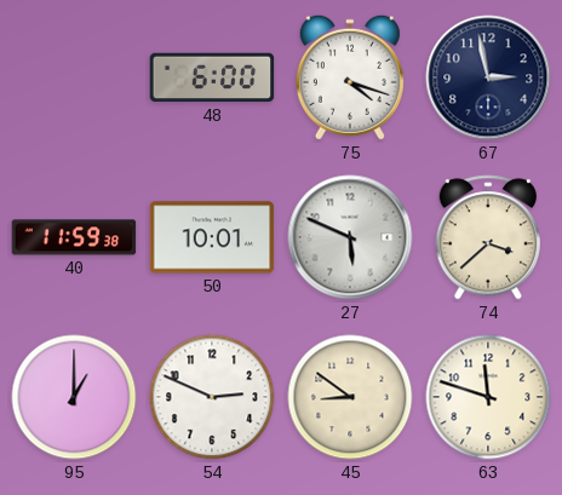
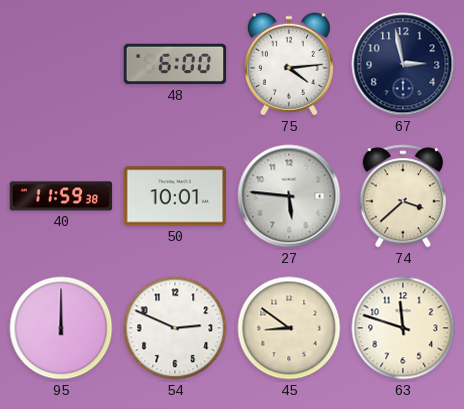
75: 4:18 -> 4:14 (289, 64)
27: 5:49 -> 5:46 (289, 196)
95: 1:00 -> 12:00 (61, 328)
